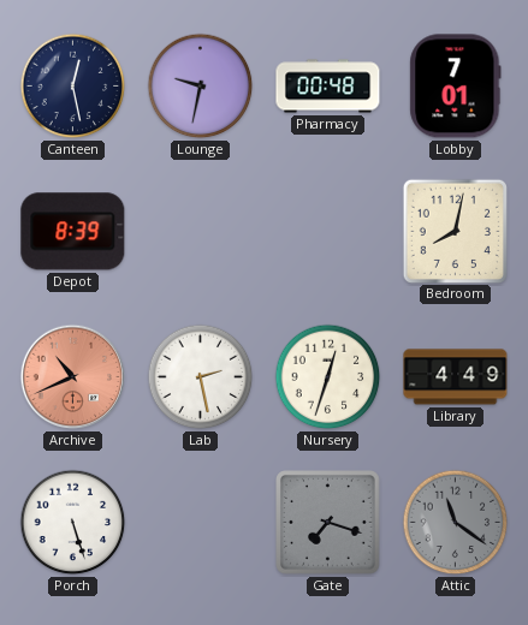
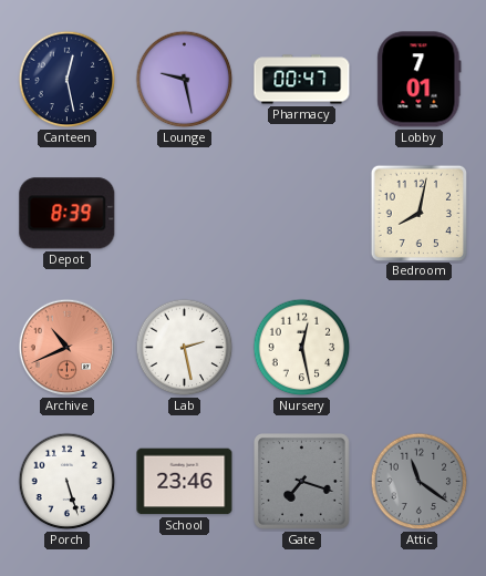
Lounge: 9:32 -> 9:28 (185, 80)
Pharmacy: 00:48 -> 00:47 (302, 80)
Nursery: 12:33 -> 12:28 (302, 348)
Library: 4:49 -> none (456, 377)
School: none -> 23:46 (185, 482)
